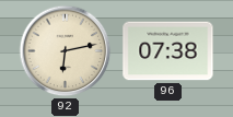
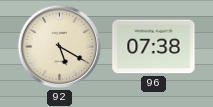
92: 6:13 -> 5:20 (60, 47)
